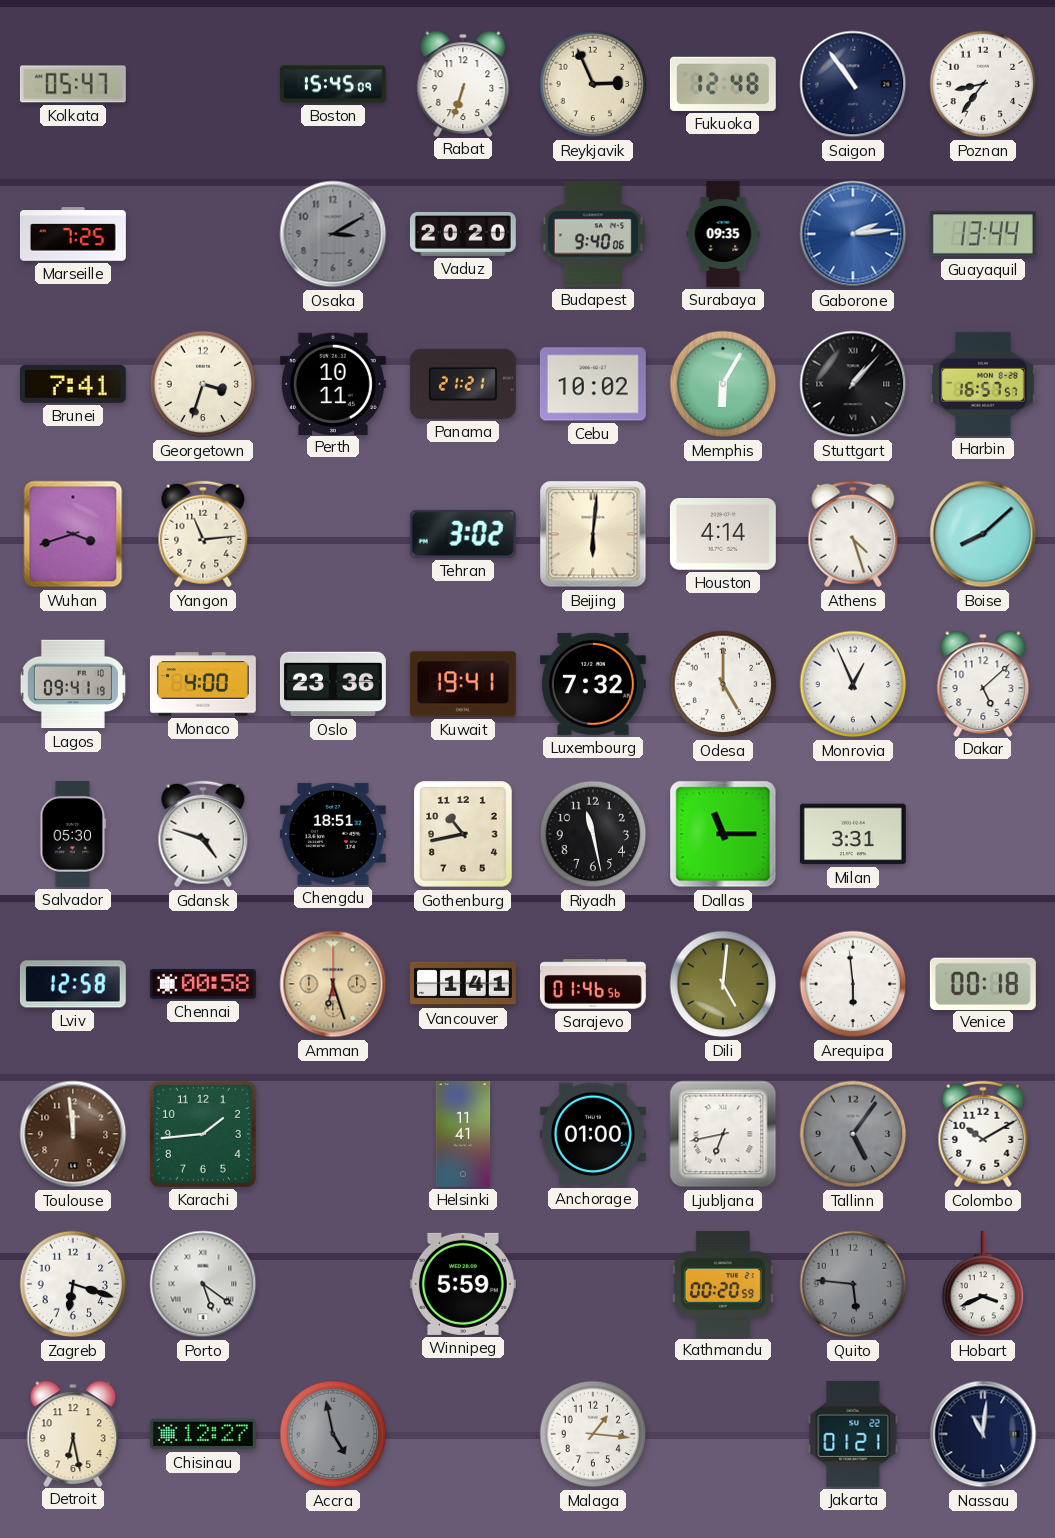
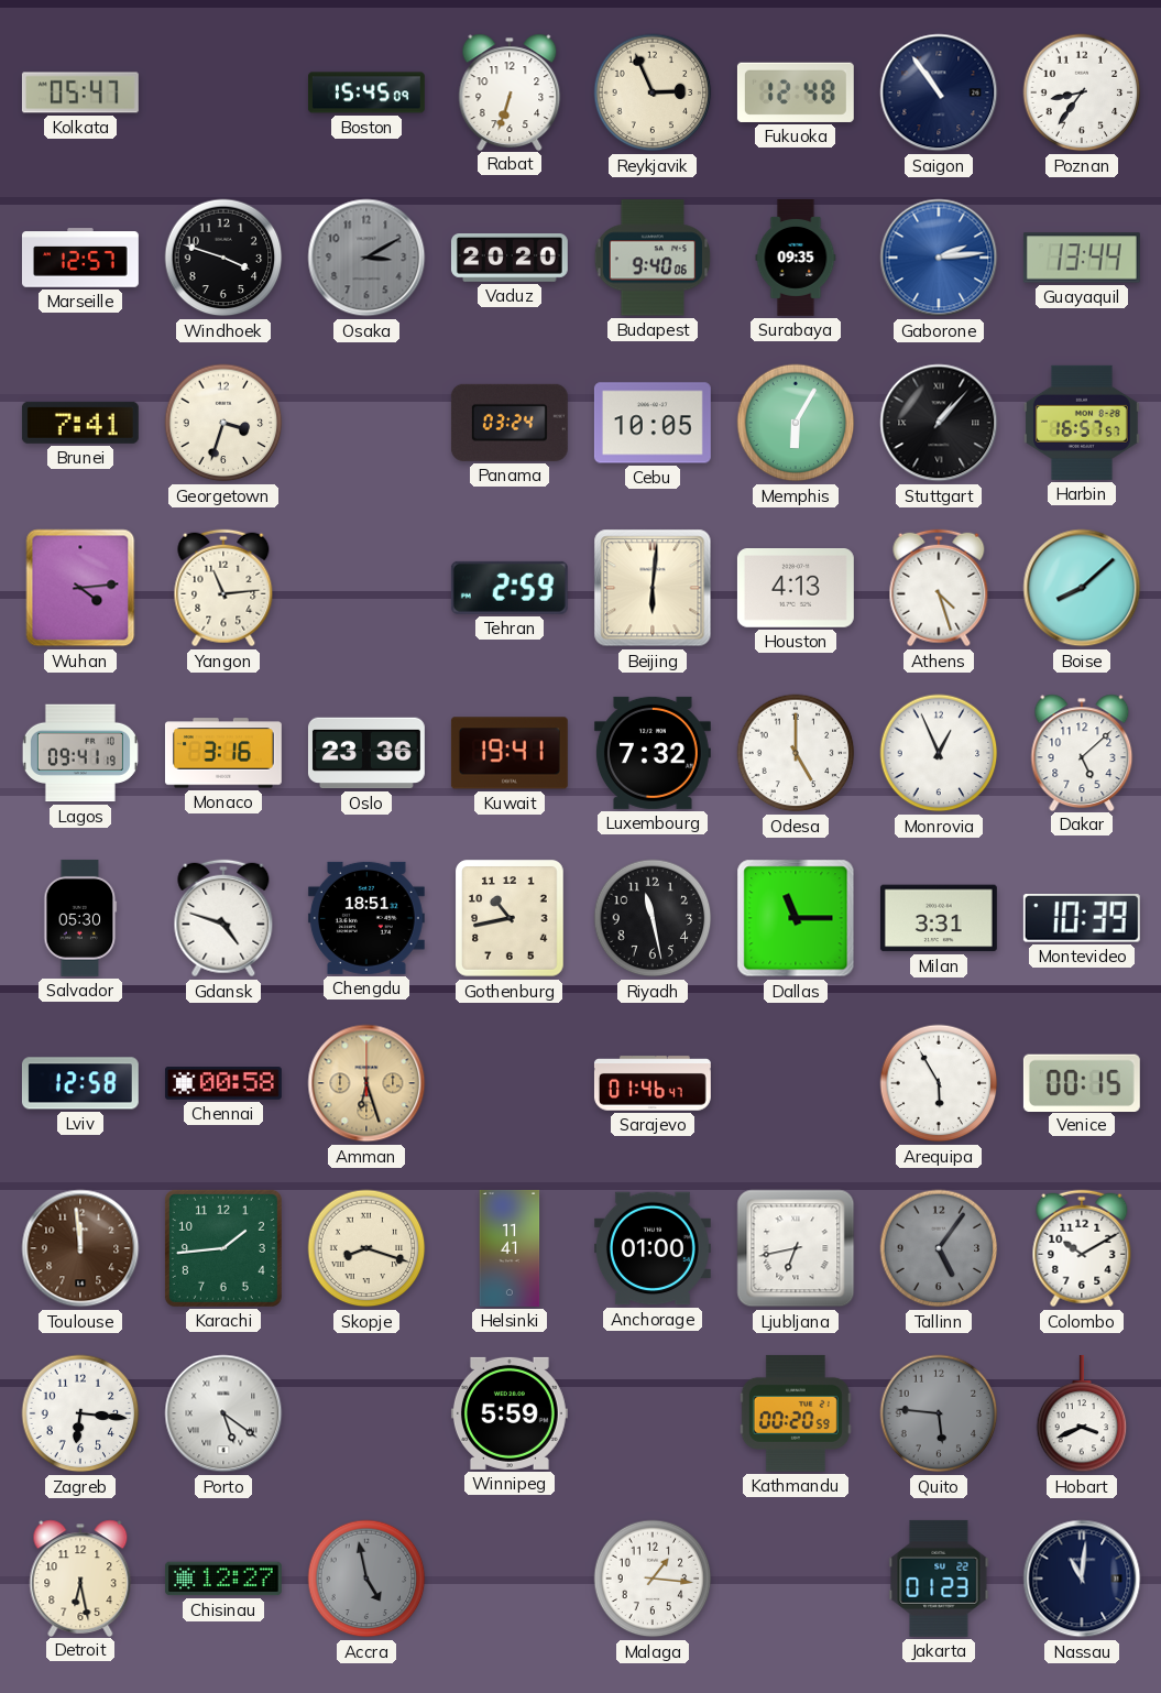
Marseille: 7:25 -> 12:57 (80, 258)
Windhoek: none -> 3:48 (223, 258)
Perth: 10:11 -> none (333, 383)
Panama: 21:21 -> 03:24 (510, 423)
Cebu: 10:02 -> 10:05 (653, 423)
Wuhan: 3:42 -> 4:14 (80, 588)
Tehran: 3:02 -> 2:59 (510, 588)
Houston: 4:14 -> 4:13 (796, 589)
Monaco: 4:00 -> 3:16 (223, 753)
Montevideo: none -> 10:39 (1082, 919)
Vancouver: 1:41 -> none (463, 984)
Sarajevo: 01:46:56 -> 01:46:47 (653, 1083)
Dili: 5:01 -> none (723, 984)
Arequipa: 5:59 -> 5:55 (939, 1083)
Venice: 00:18 -> 00:15 (1082, 1082)
Skopje: none -> 8:18 (366, 1248)
Zagreb: 6:18 -> 6:16 (80, 1413)
Jakarta: 01:21 -> 01:23 (939, 1579)
